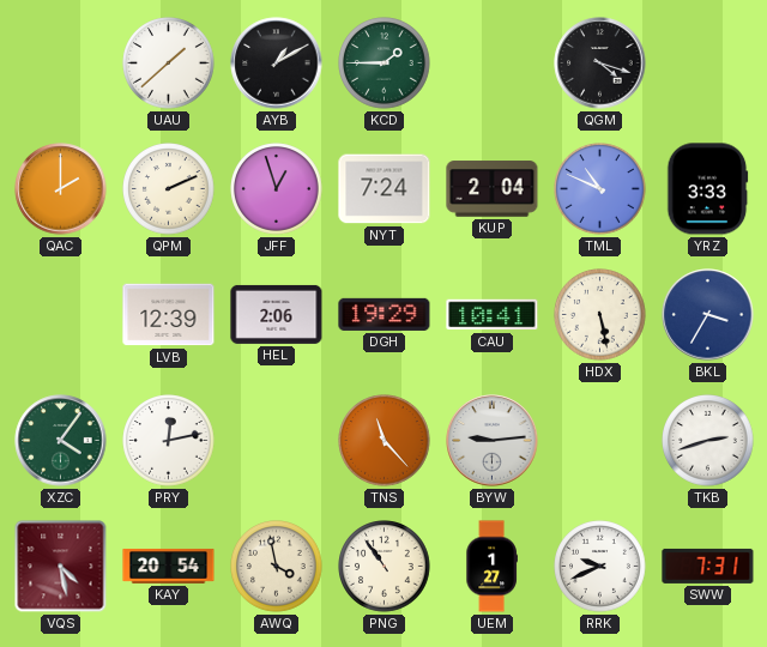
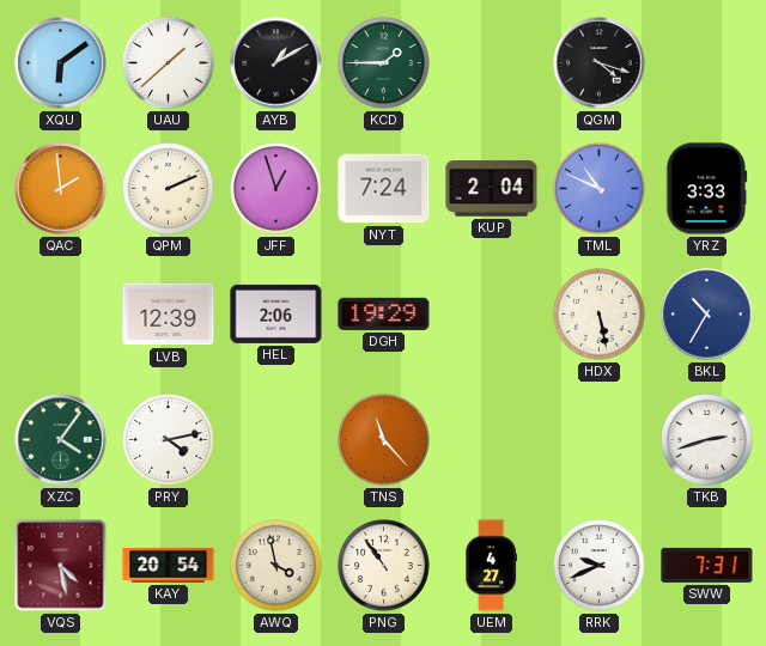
XQU: none -> 6:09 (61, 63)
QAC: 2:00 -> 1:59 (61, 189)
CAU: 10:41 -> none (493, 315)
BKL: 3:35 -> 10:35 (707, 315)
PRY: 12:13 -> 4:13 (169, 440)
BYW: 9:14 -> none (493, 441)
UEM: 1:27 -> 4:27 (491, 566)
